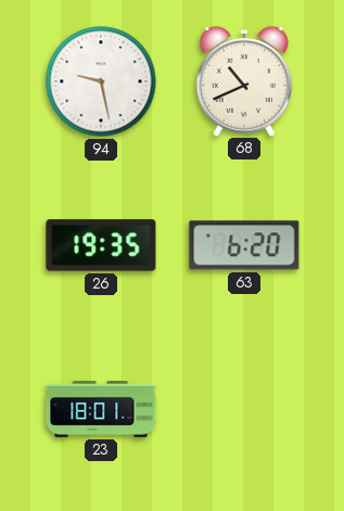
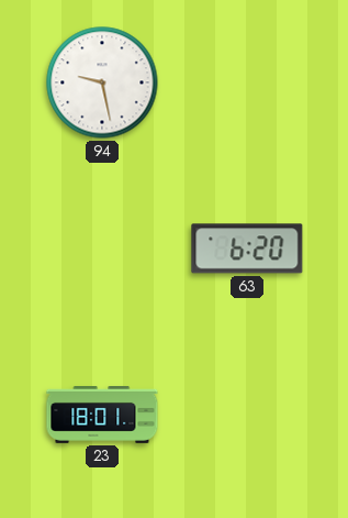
68: 10:41 -> none (244, 80)
26: 19:35 -> none (101, 245)
